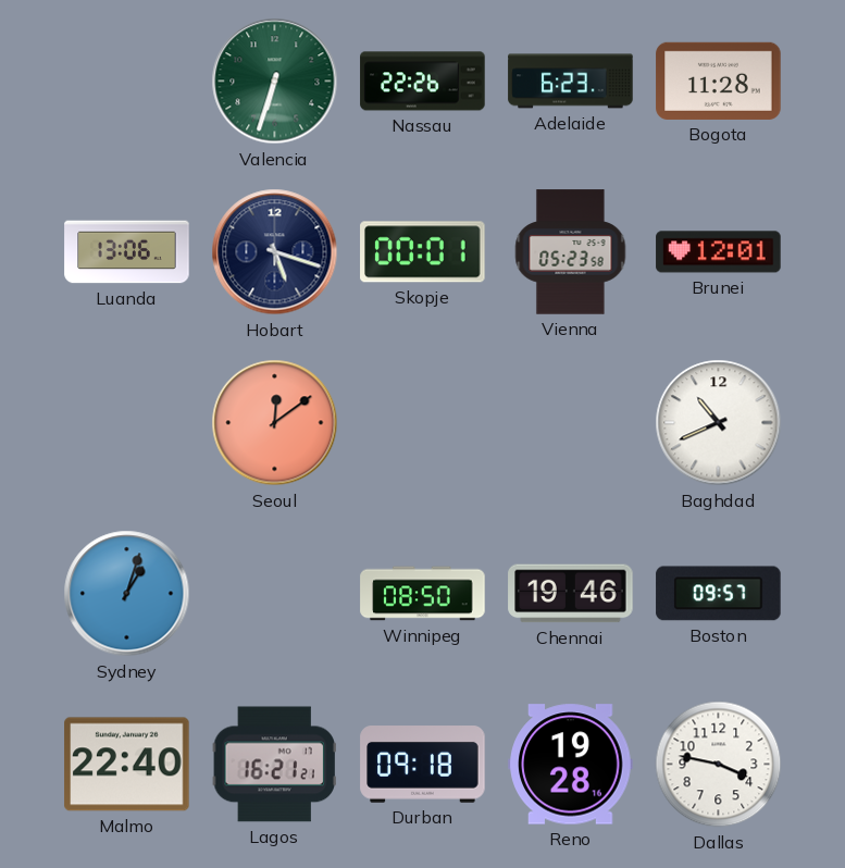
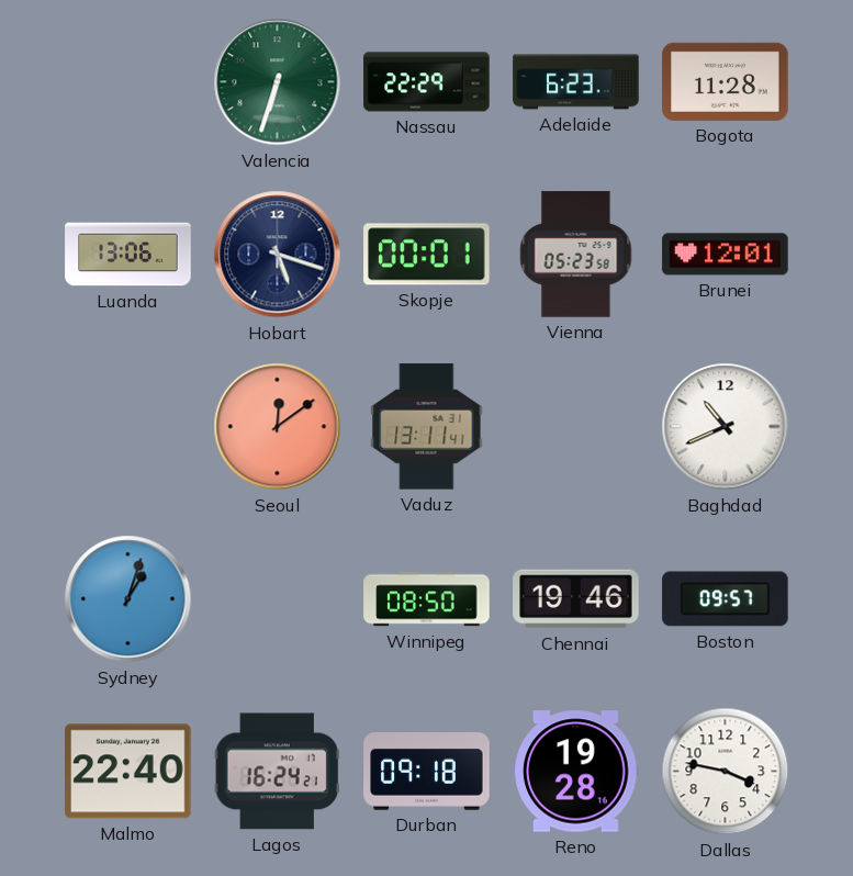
Nassau: 22:26 -> 22:29 (427, 82)
Vaduz: none -> 13:11 (427, 427)
Lagos: 16:21 -> 16:24 (277, 772)
